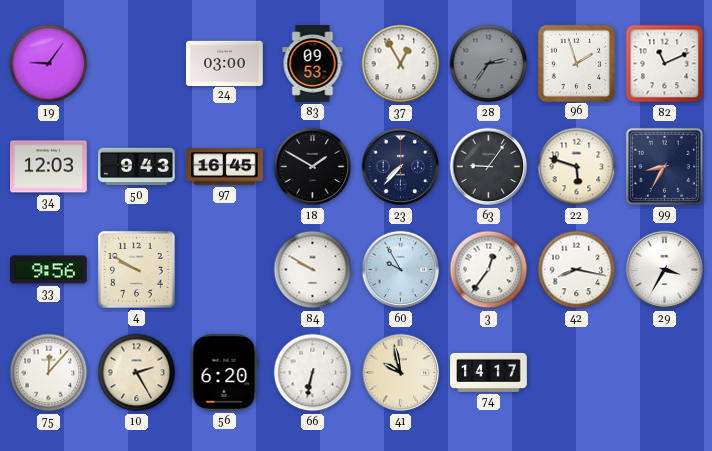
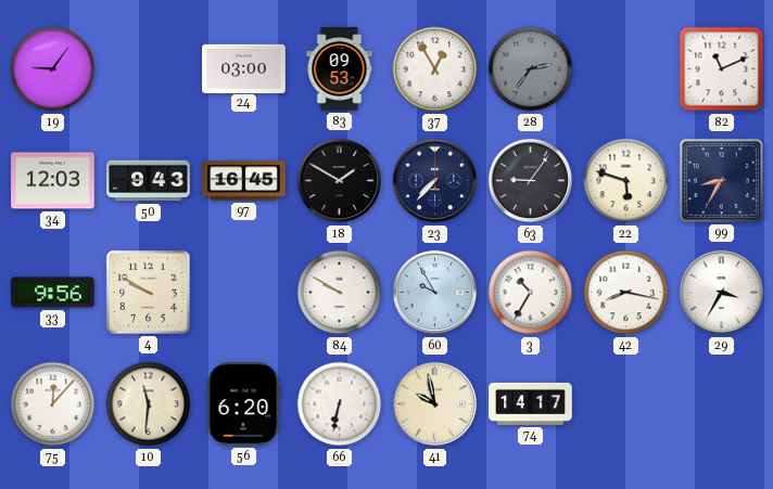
96: 1:57 -> none (576, 63)
3: 12:36 -> 10:35 (531, 293)
10: 2:25 -> 11:31 (149, 404)
